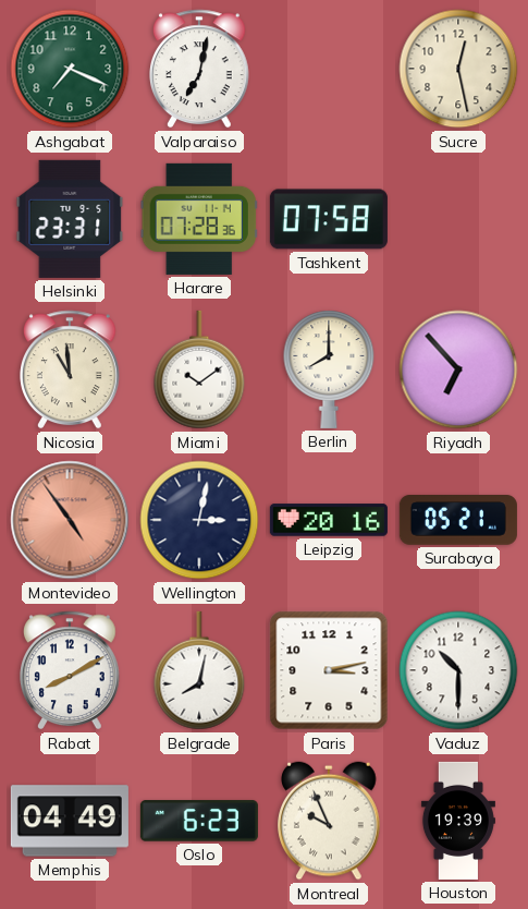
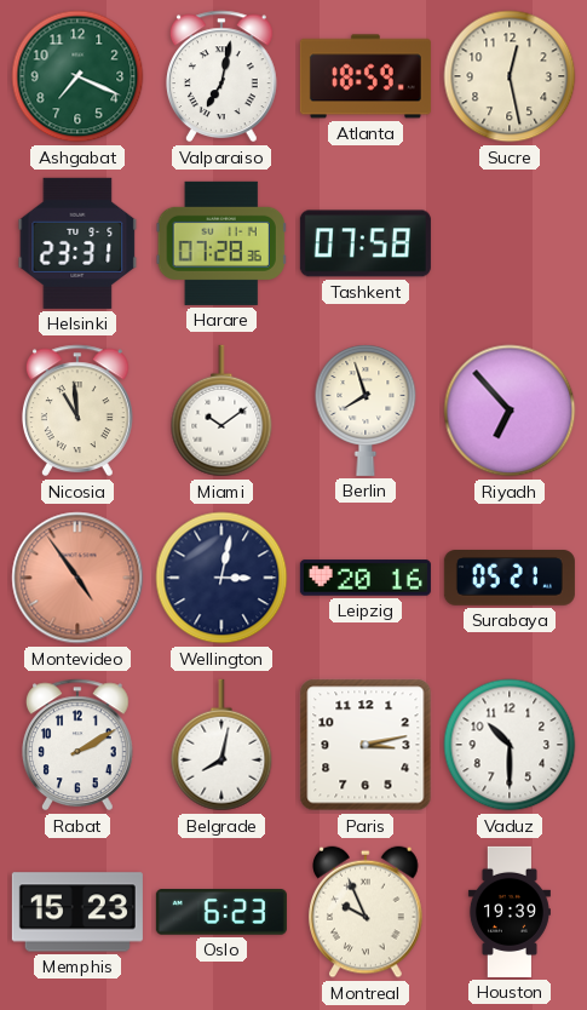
Atlanta: none -> 18:59 (366, 76)
Berlin: 8:00 -> 7:57 (366, 411)
Rabat: 8:10 -> 2:10 (79, 745)
Memphis: 04:49 -> 15:23 (77, 912)
